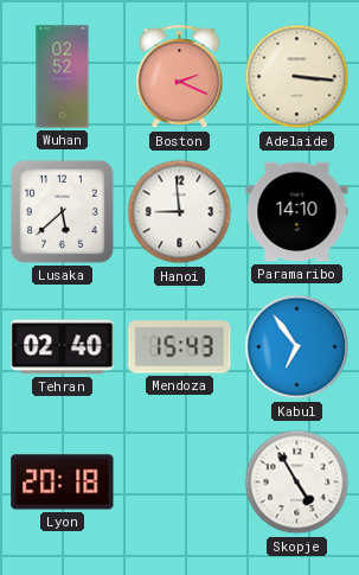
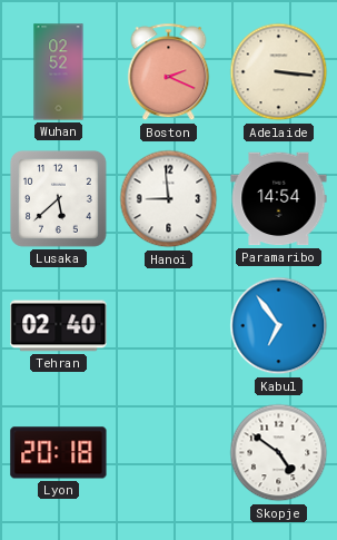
Paramaribo: 14:10 -> 14:54 (279, 199)
Mendoza: 15:43 -> none (180, 347)
Skopje: 4:55 -> 4:51 (279, 453)
